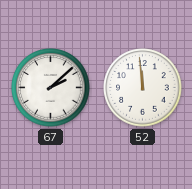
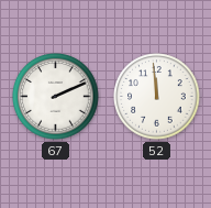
67: 2:08 -> 2:11 (56, 97)
